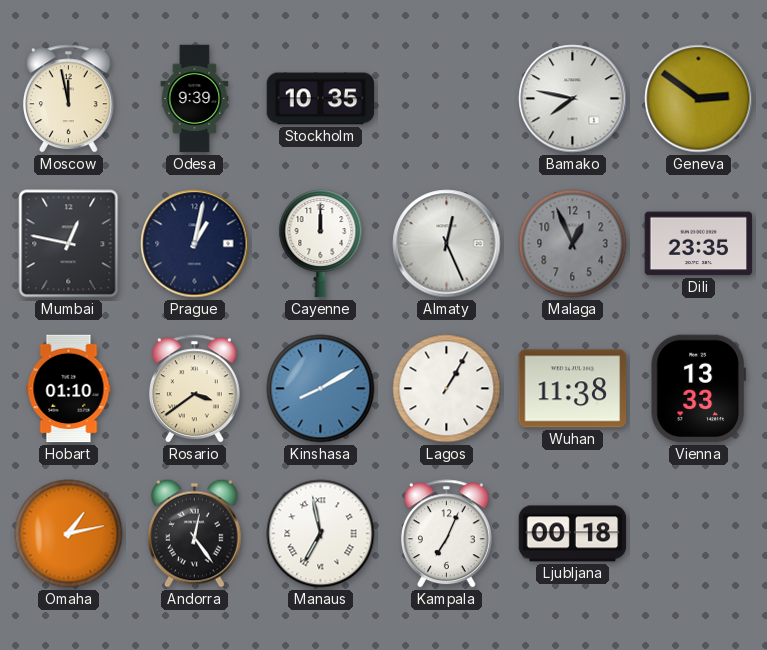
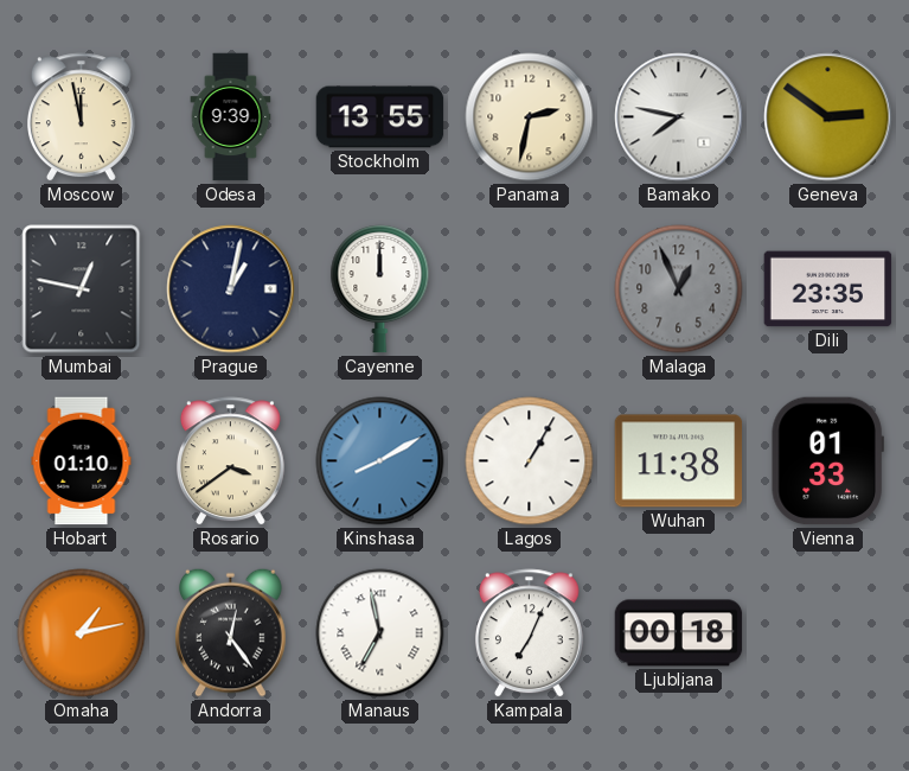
Stockholm: 10:35 -> 13:55 (380, 117)
Panama: none -> 2:32 (530, 117)
Almaty: 12:26 -> none (447, 244)
Vienna: 13:33 -> 01:33 (827, 461)
